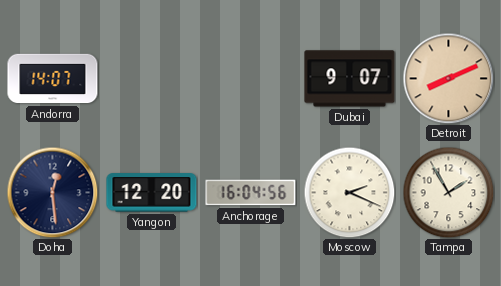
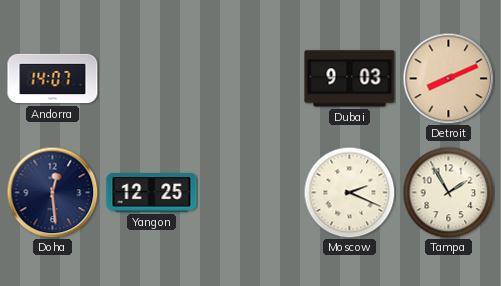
Dubai: 9:07 -> 9:03 (350, 79)
Yangon: 12:20 -> 12:25 (152, 193)
Anchorage: 16:04 -> none (251, 193)
